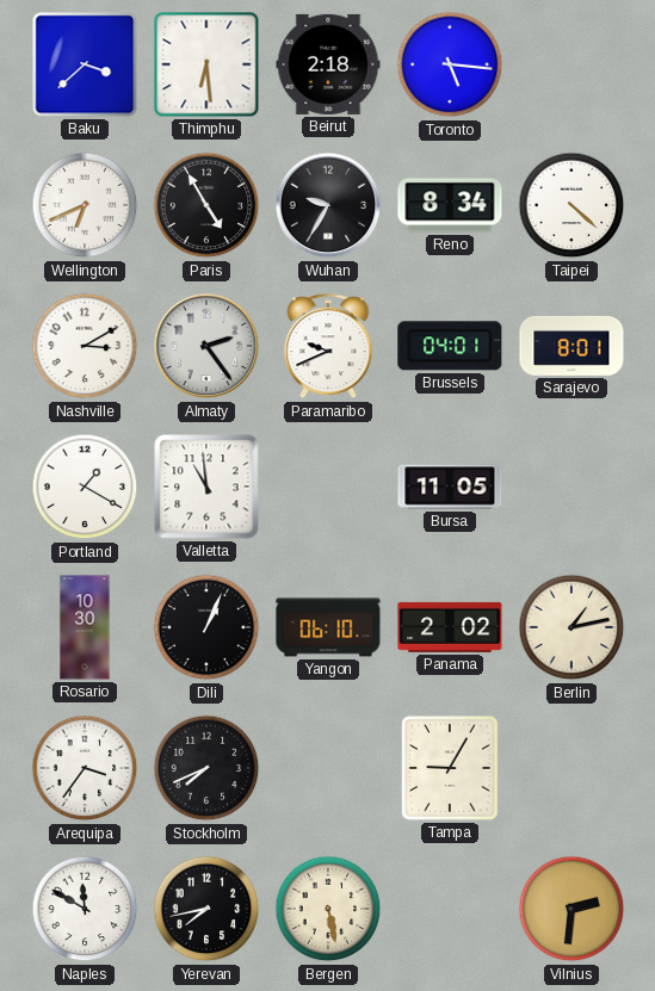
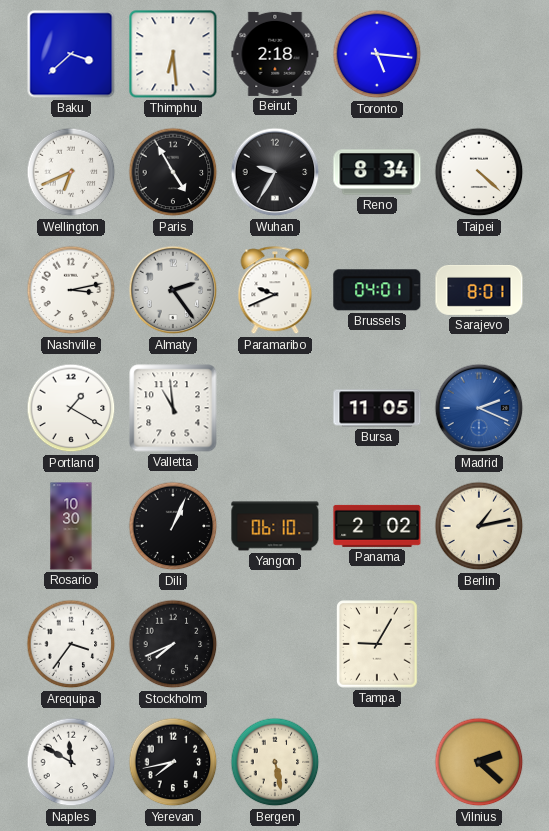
Nashville: 3:10 -> 3:13 (71, 290)
Madrid: none -> 2:19 (479, 408)
Vilnius: 2:31 -> 2:22 (479, 762)
